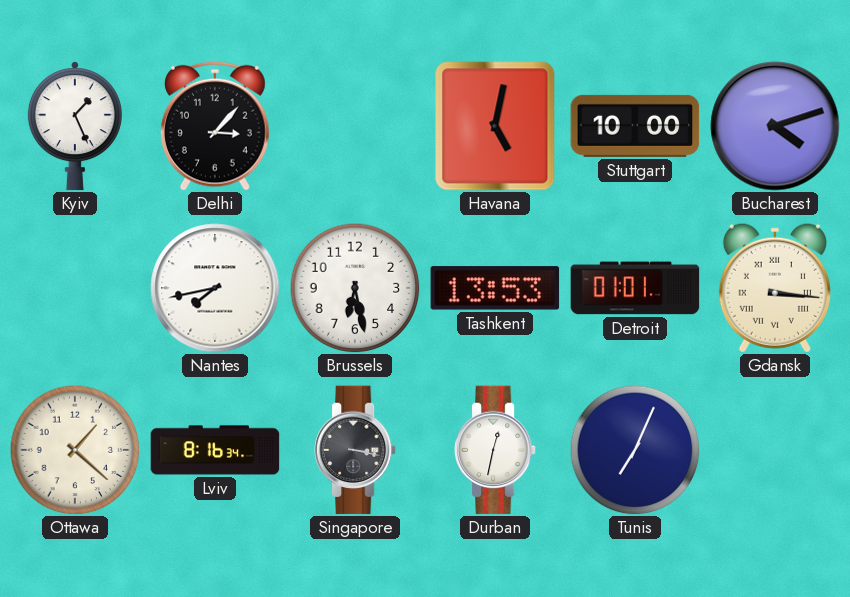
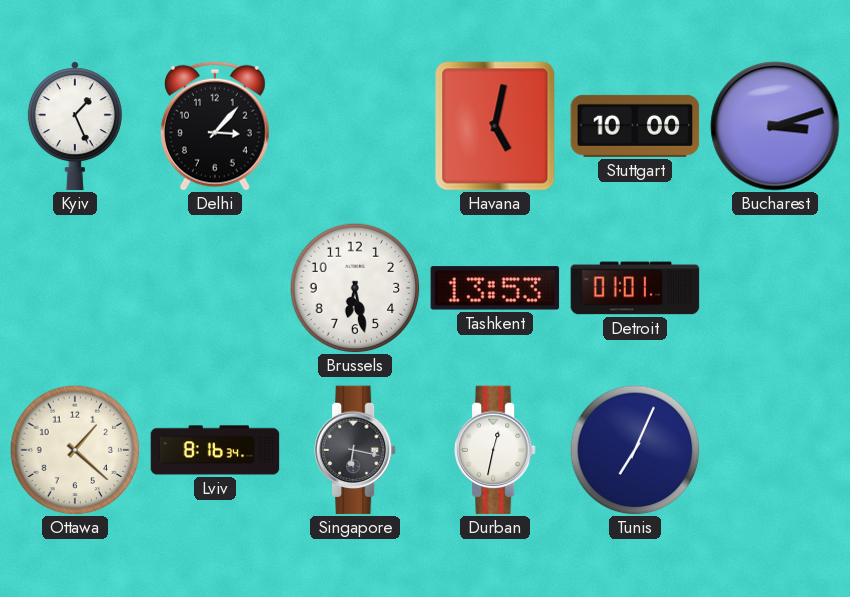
Bucharest: 4:12 -> 3:12 (775, 126)
Nantes: 7:43 -> none (215, 288)
Gdansk: 3:16 -> none (775, 288)
Singapore: 3:17 -> 6:17 (355, 450)
